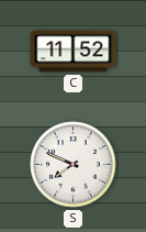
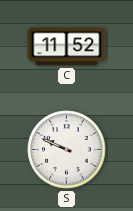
S: 7:49 -> 9:49 (67, 150)
